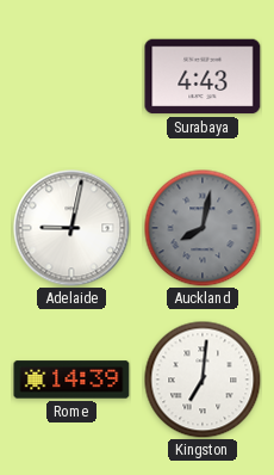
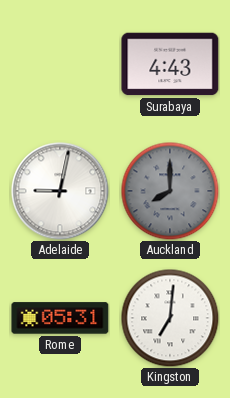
Auckland: 8:02 -> 8:00 (170, 191)
Rome: 14:39 -> 05:31 (60, 318)
